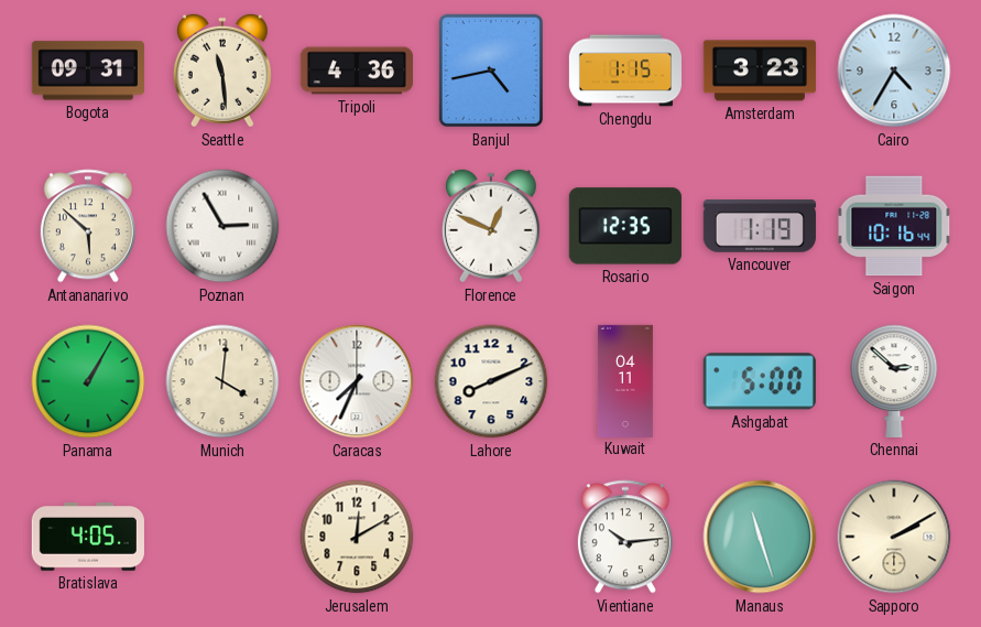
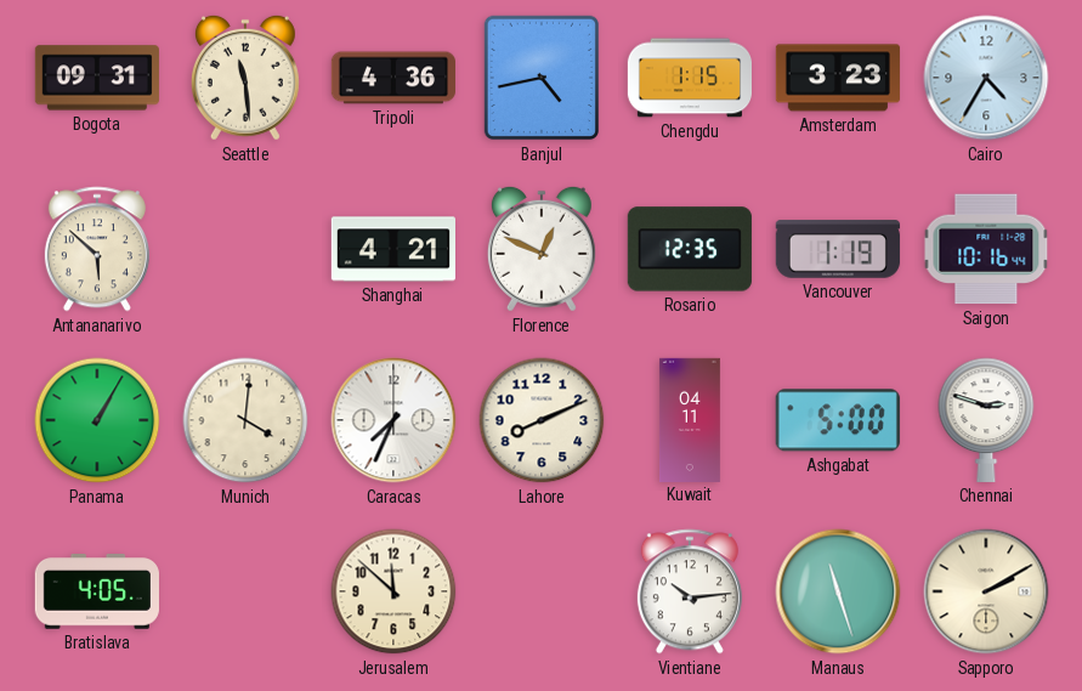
Poznan: 2:55 -> none (222, 226)
Shanghai: none -> 4:21 (392, 249)
Chennai: 2:52 -> 2:48 (986, 420)
Jerusalem: 12:10 -> 11:52 (393, 591)
